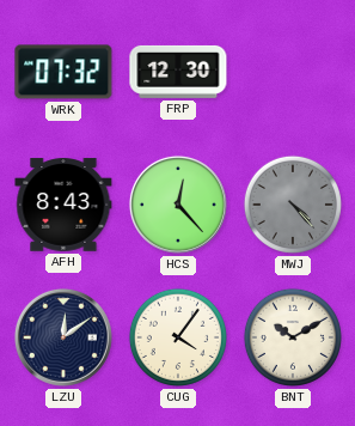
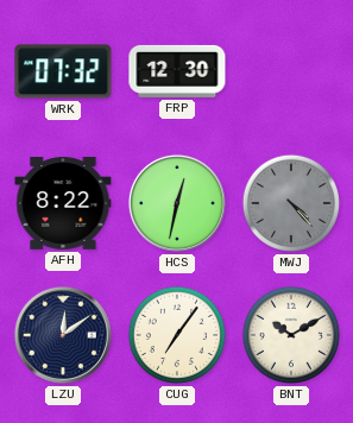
AFH: 8:43 -> 8:22 (63, 203)
HCS: 12:23 -> 12:32 (177, 203)
CUG: 4:06 -> 7:06 (177, 335)
